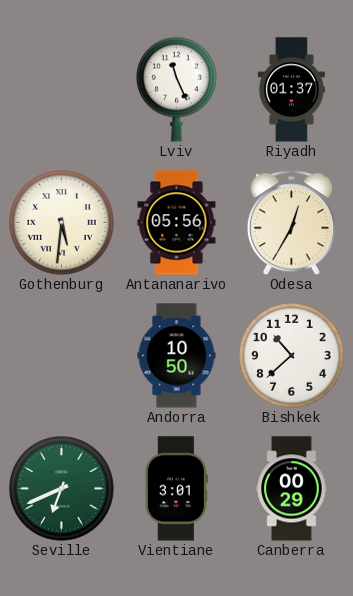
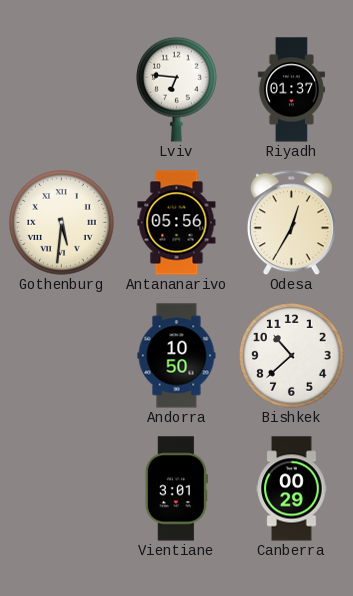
Lviv: 11:26 -> 6:46 (177, 89)
Seville: 6:41 -> none (62, 489)
